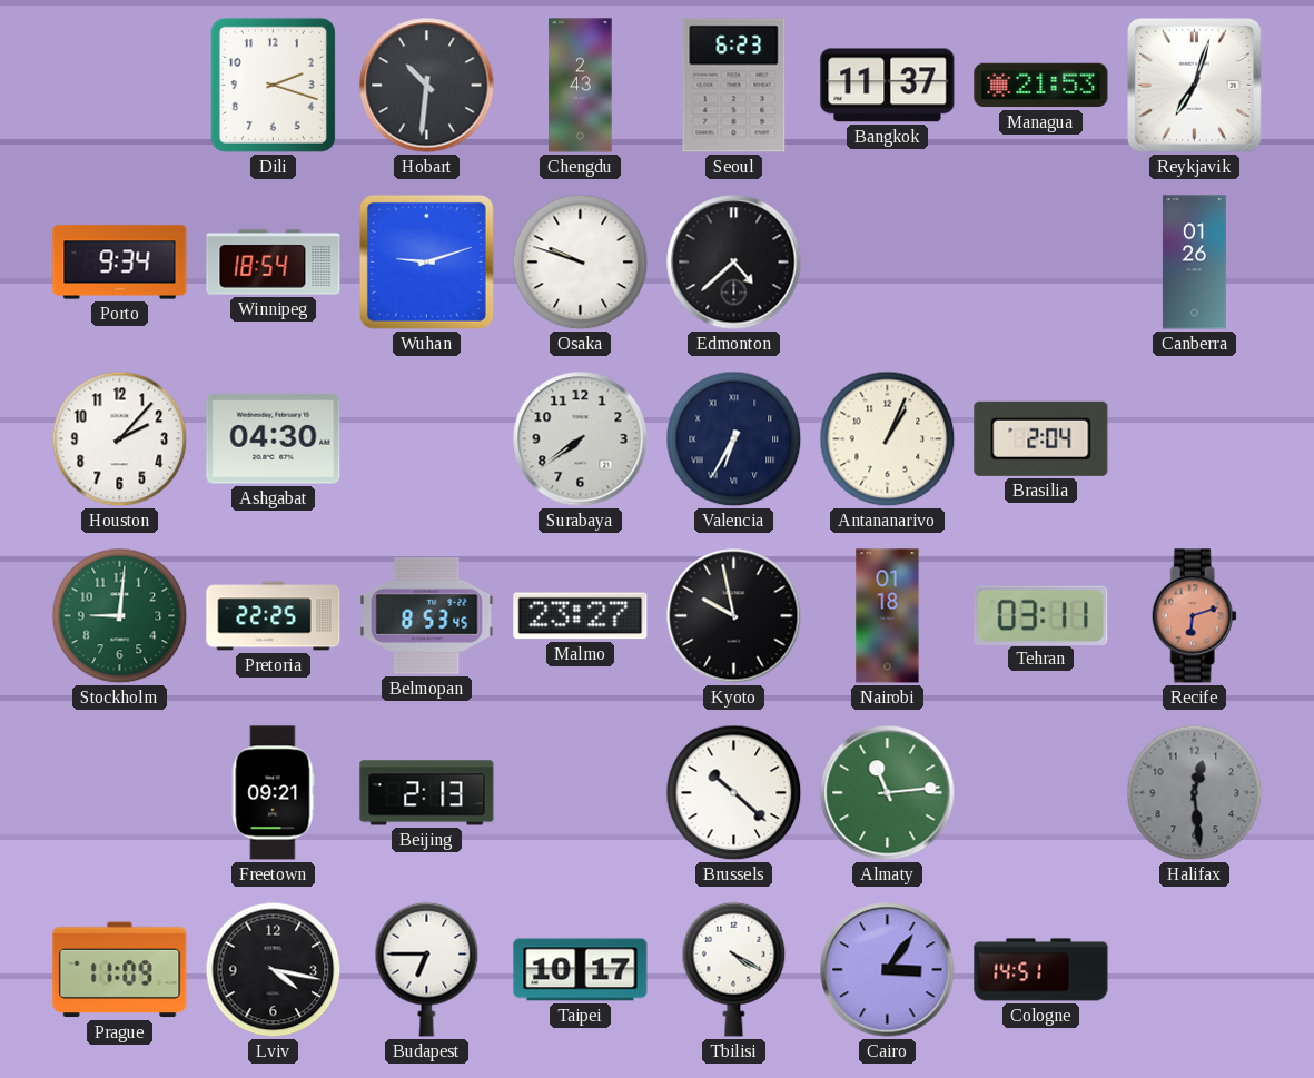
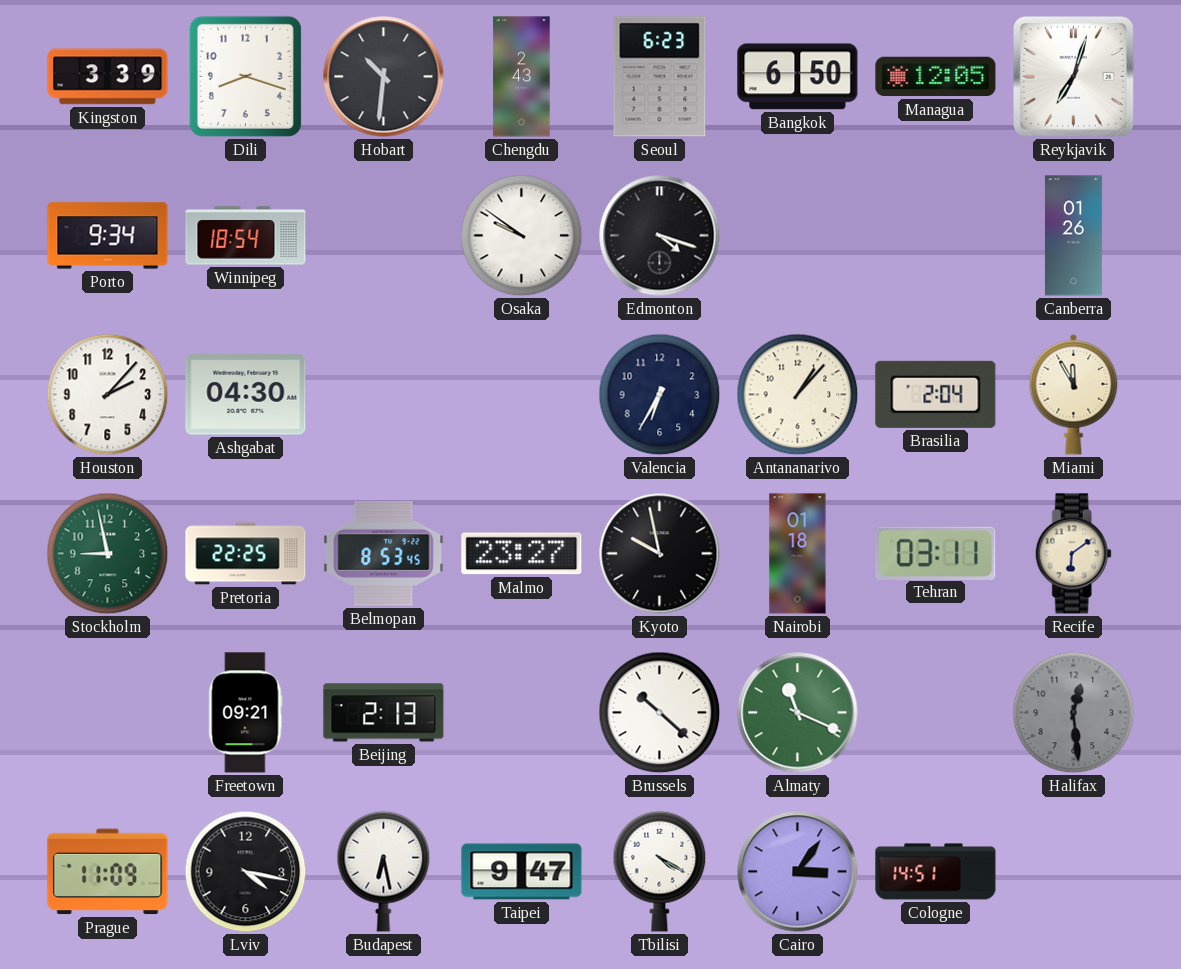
Kingston: none -> 3:39 (108, 77)
Dili: 2:18 -> 8:18 (245, 76)
Bangkok: 11:37 -> 6:50 (798, 77)
Managua: 21:53 -> 12:05 (936, 77)
Wuhan: 9:12 -> none (426, 261)
Osaka: 9:48 -> 9:51 (522, 236)
Edmonton: 4:38 -> 4:18 (660, 236)
Surabaya: 7:39 -> none (581, 439)
Valencia numerals: Roman -> Arabic (660, 395)
Antananarivo: 1:04 -> 1:07 (798, 395)
Miami: none -> 11:55 (1074, 394)
Stockholm: 9:01 -> 8:58 (108, 554)
Recife: 6:12 -> 6:09 (1073, 554)
Recife dial: salmon -> cream (1073, 554)
Almaty: 11:14 -> 11:19 (798, 713)
Budapest: 6:45 -> 6:28 (384, 871)
Taipei: 10:17 -> 9:47 (522, 872)
